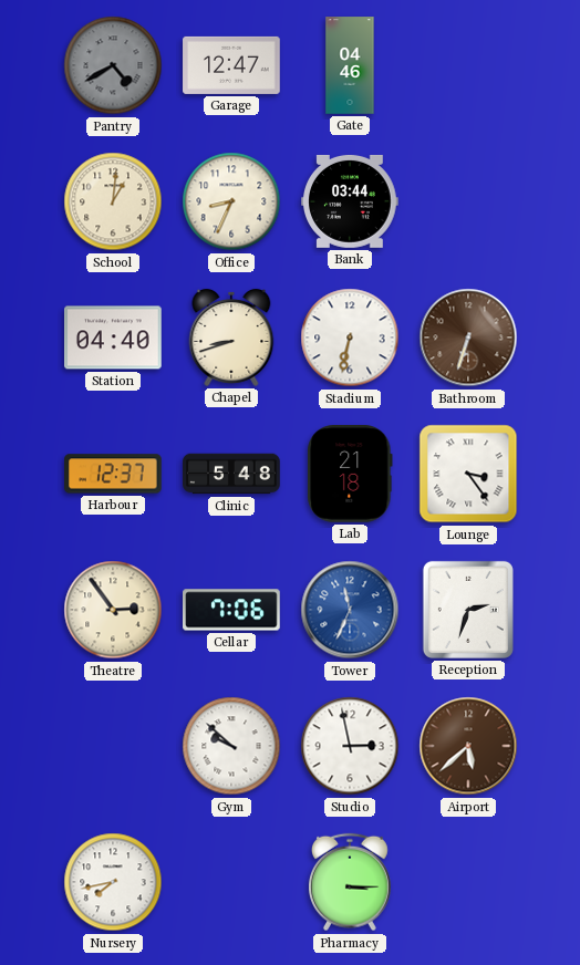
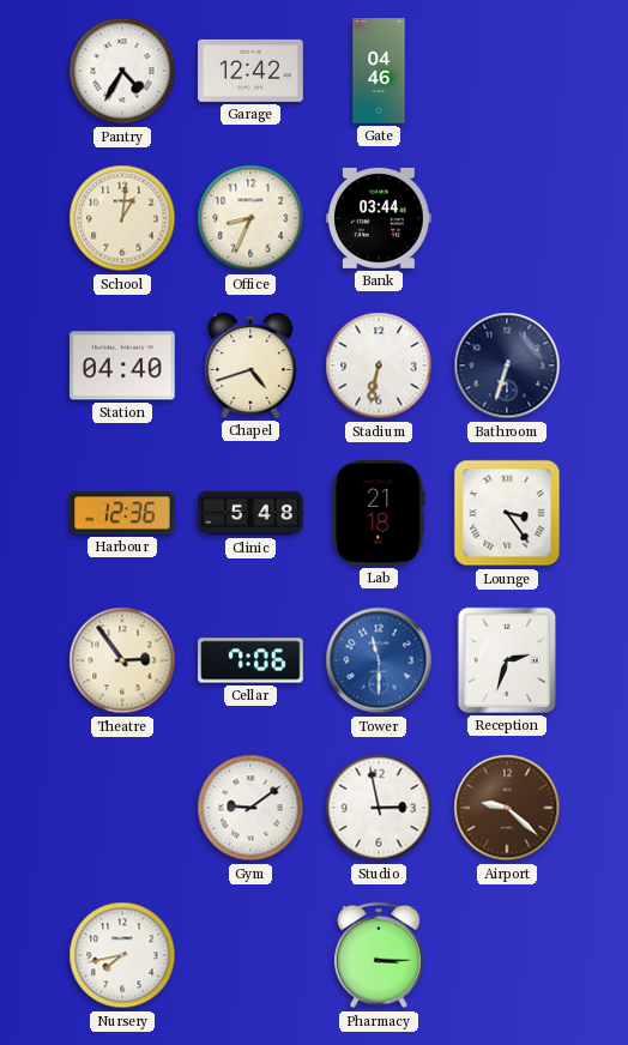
Pantry: 4:40 -> 4:35 (122, 71)
Pantry dial: grey -> white (122, 71)
Garage: 12:47 -> 12:42 (250, 71)
Chapel: 8:42 -> 4:42 (250, 366)
Bathroom dial: brown -> navy (507, 366)
Harbour: 12:37 -> 12:36 (122, 513)
Tower: 11:34 -> 11:30 (379, 660)
Gym: 9:52 -> 9:09 (250, 808)
Airport: 5:38 -> 9:22 (507, 808)
